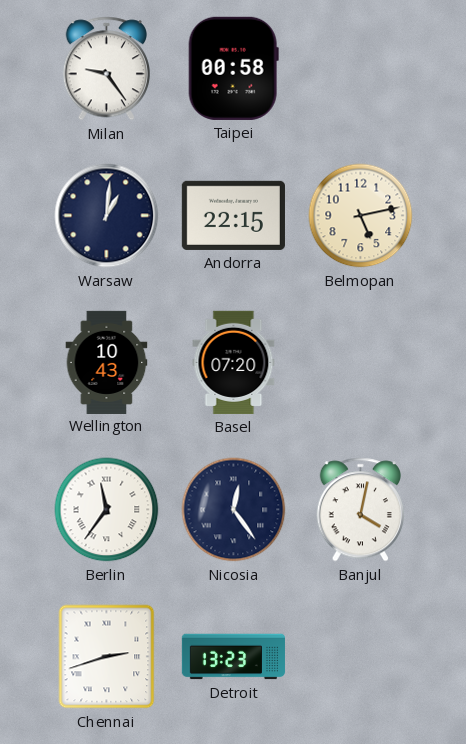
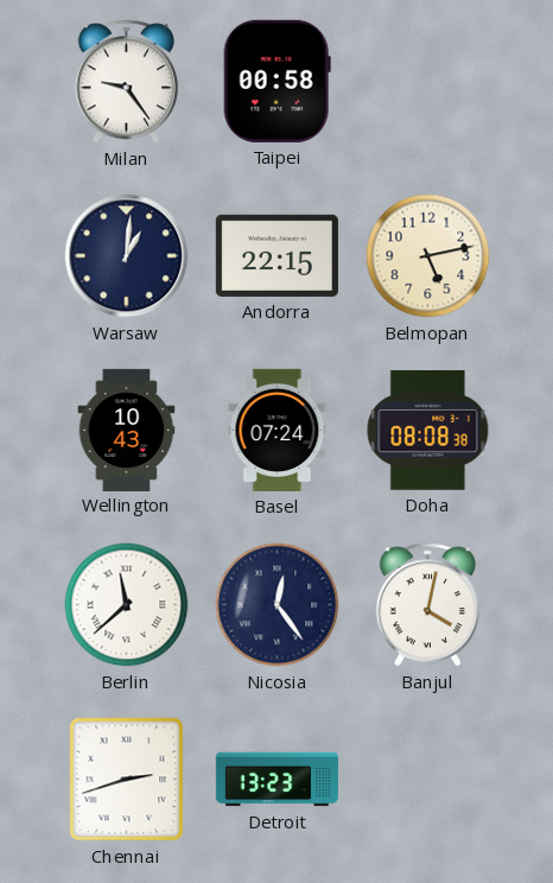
Basel: 07:20 -> 07:24 (278, 430)
Doha: none -> 08:08 (428, 430)
Berlin: 11:36 -> 11:38 (127, 605)
